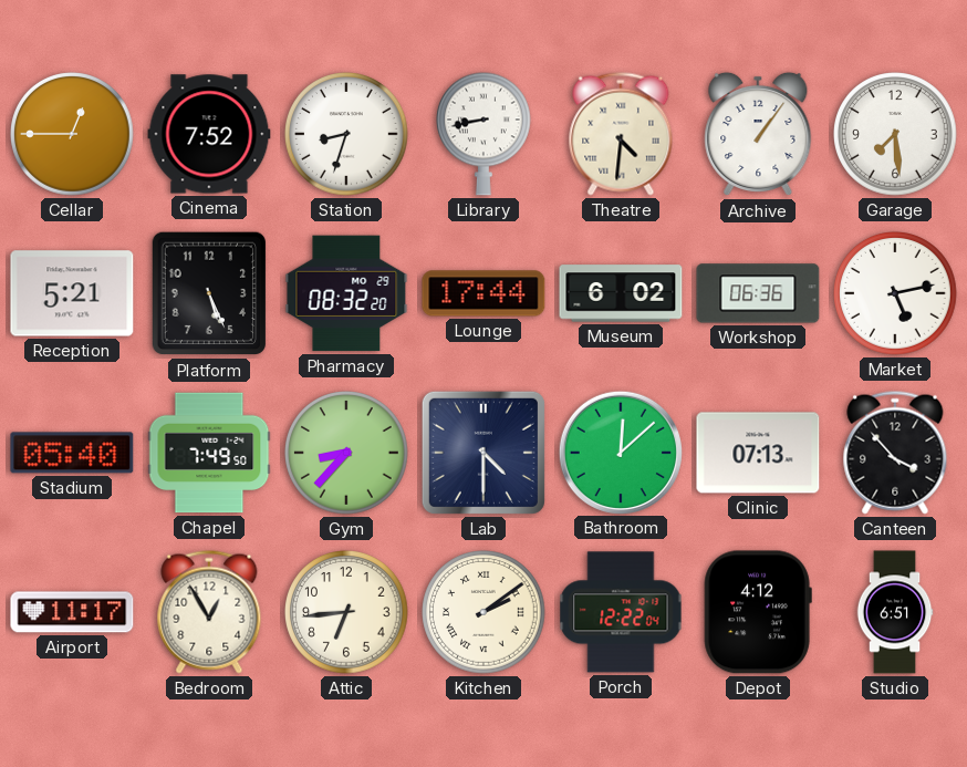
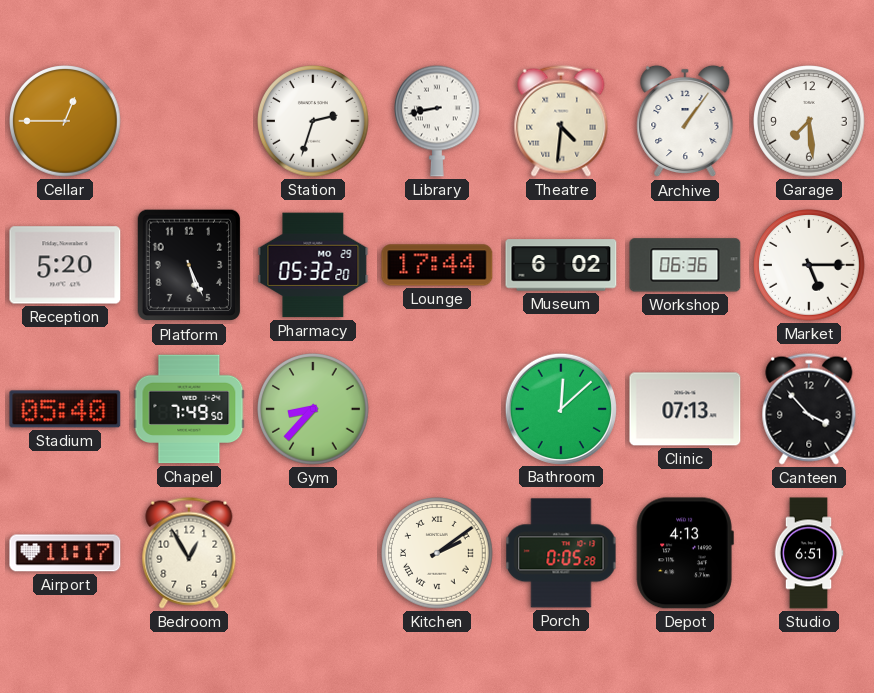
Cinema: 7:52 -> none (209, 134)
Station: 8:33 -> 2:33 (314, 122)
Reception: 5:21 -> 5:20 (65, 265)
Pharmacy: 08:32 -> 05:32 (313, 265)
Market: 5:13 -> 5:15 (810, 266)
Lab: 4:30 -> none (483, 453)
Attic: 6:44 -> none (347, 613)
Porch: 12:22 -> 0:05 (561, 553)
Depot: 4:12 -> 4:13 (685, 553)
